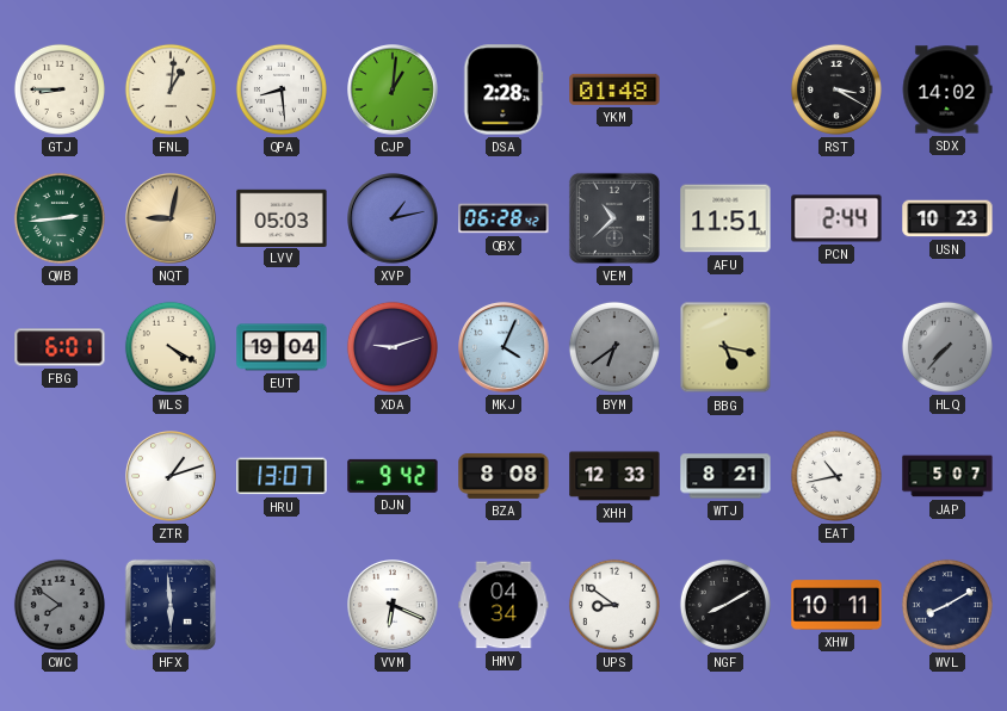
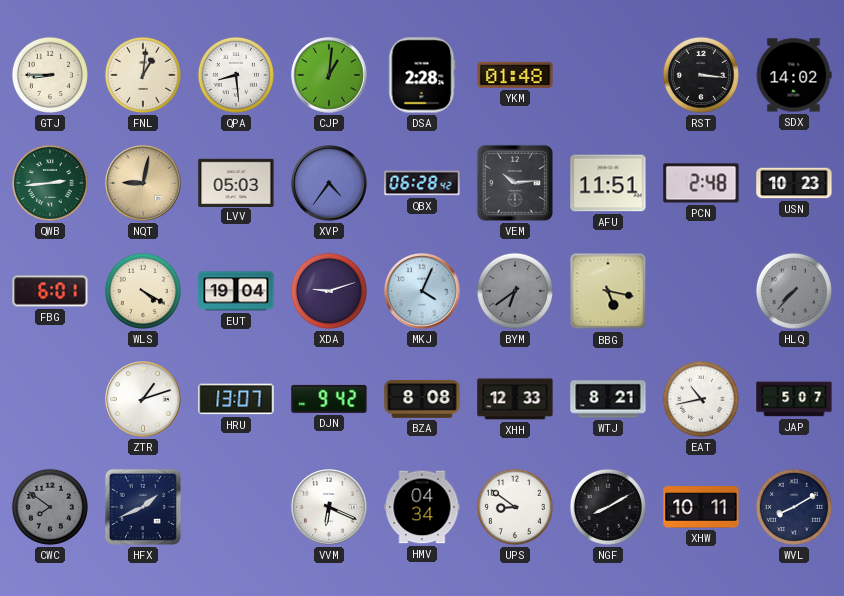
RST: 3:20 -> 3:16 (701, 75)
XVP: 1:13 -> 4:36 (329, 183)
VEM: 10:38 -> 10:14 (515, 183)
PCN: 2:44 -> 2:48 (701, 183)
HFX: 5:59 -> 1:41 (143, 507)
